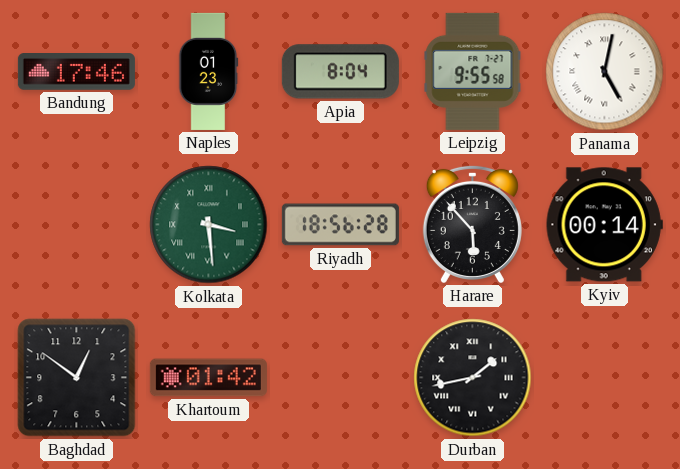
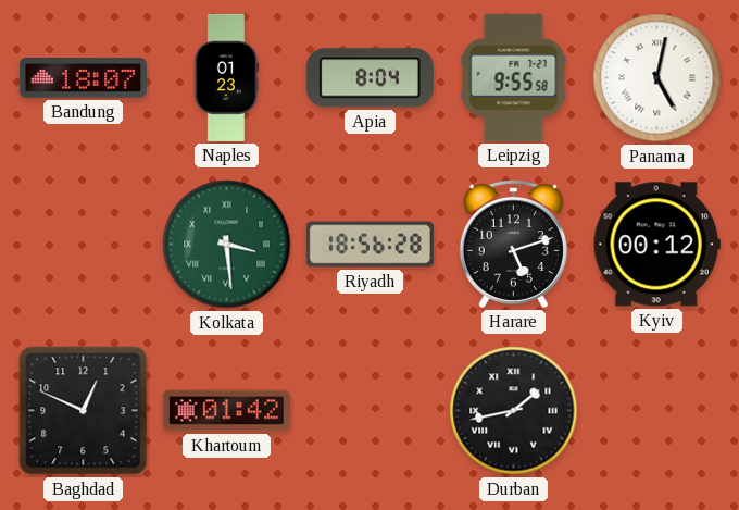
Bandung: 17:46 -> 18:07 (83, 78)
Harare: 5:53 -> 5:12 (513, 244)
Kyiv: 00:14 -> 00:12 (656, 245)
Baghdad: 12:51 -> 12:49 (84, 411)
